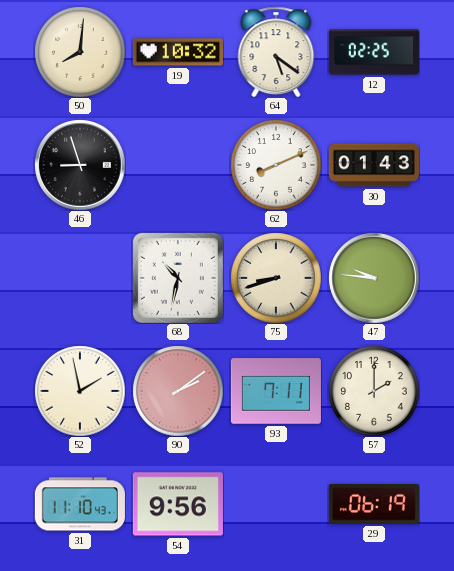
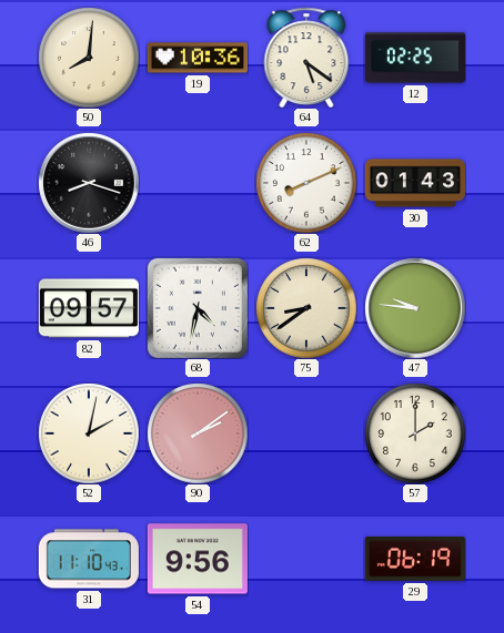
19: 10:32 -> 10:36 (198, 58)
46: 8:57 -> 8:18 (89, 183)
82: none -> 09:57 (89, 308)
68: 10:32 -> 4:32 (198, 308)
75: 8:42 -> 8:39 (306, 308)
52: 1:58 -> 2:02 (89, 433)
93: 7:11 -> none (276, 391)
